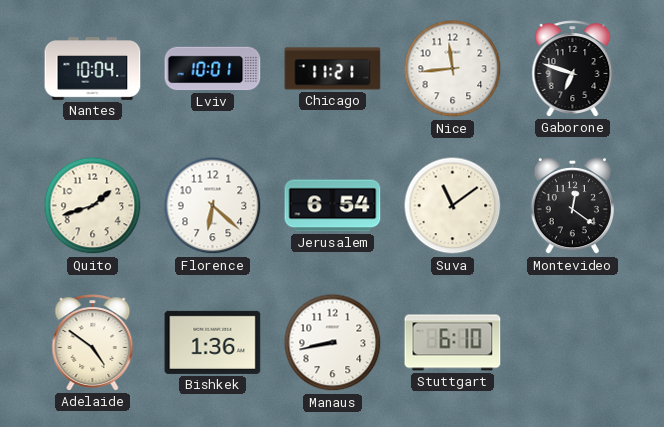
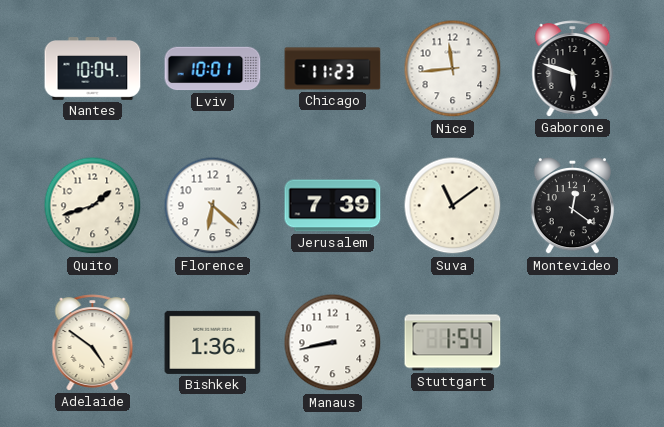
Chicago: 11:21 -> 11:23 (333, 69)
Gaborone: 6:48 -> 5:48 (573, 69)
Jerusalem: 6:54 -> 7:39 (333, 206)
Stuttgart: 6:10 -> 1:54 (453, 343)
